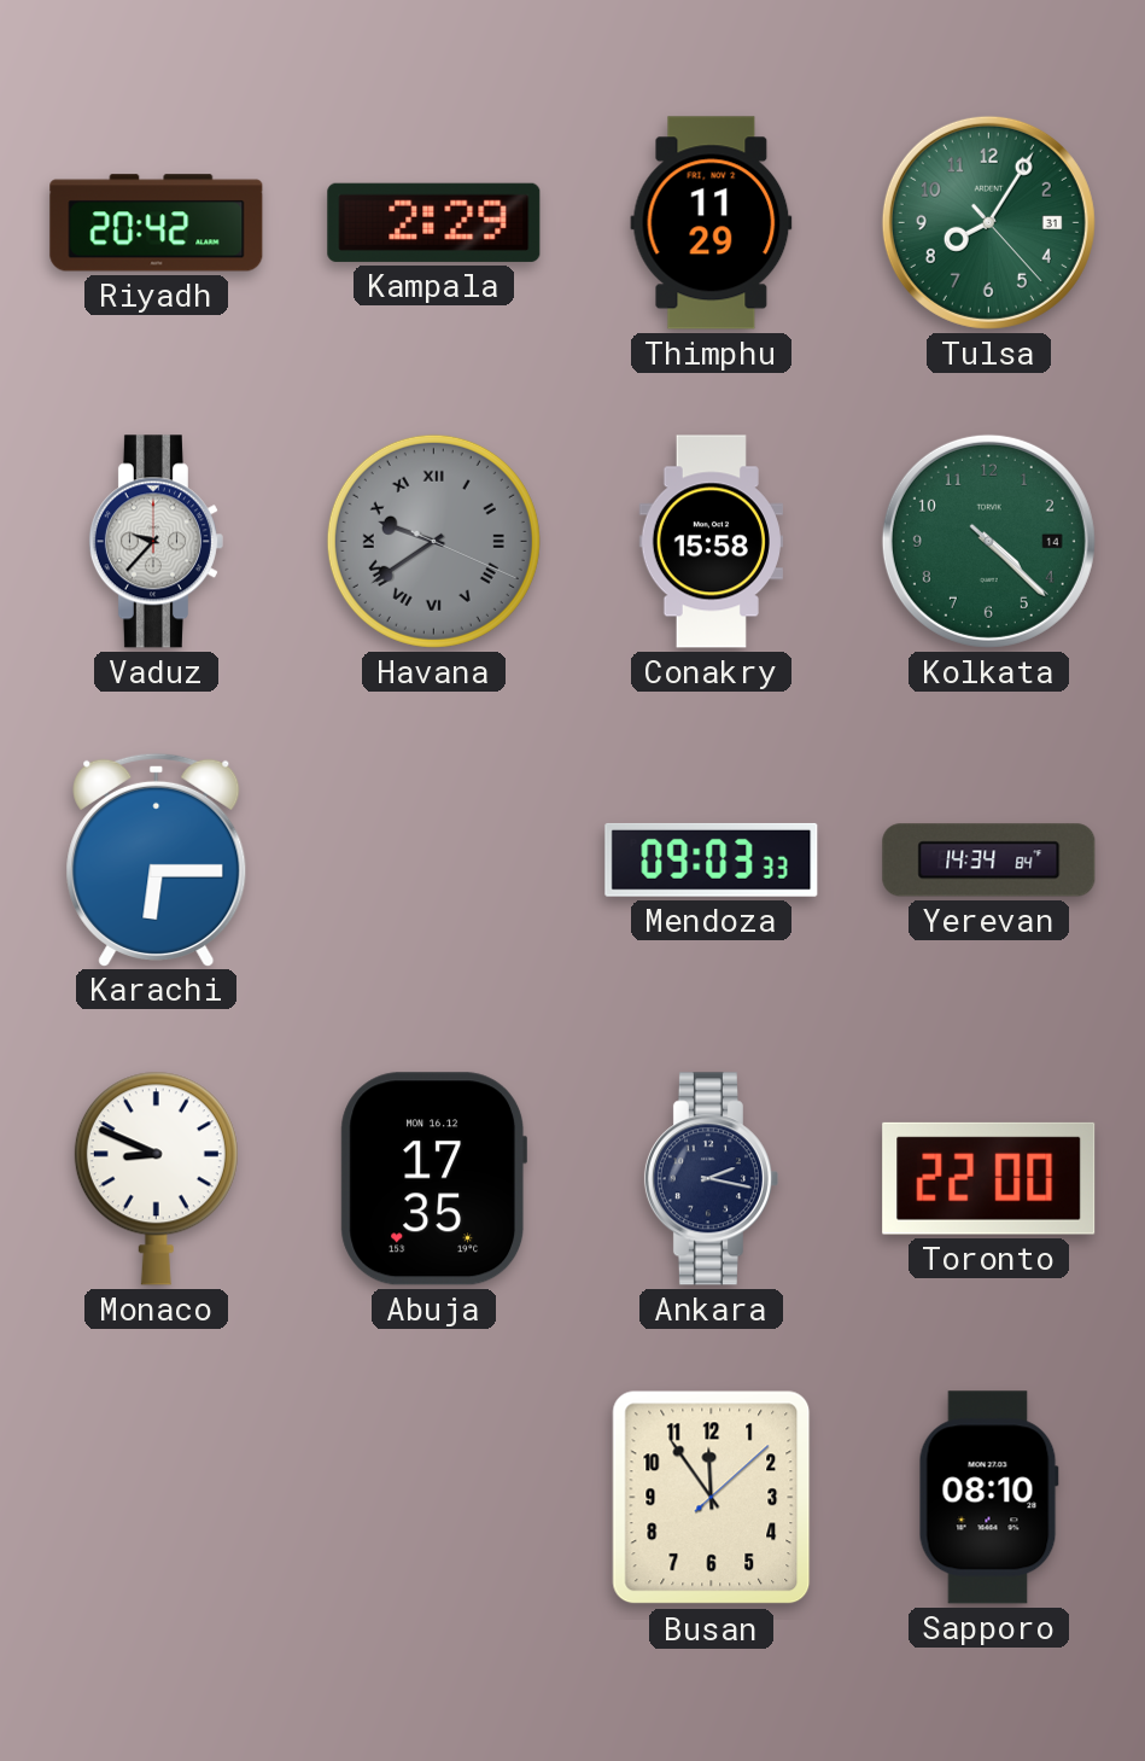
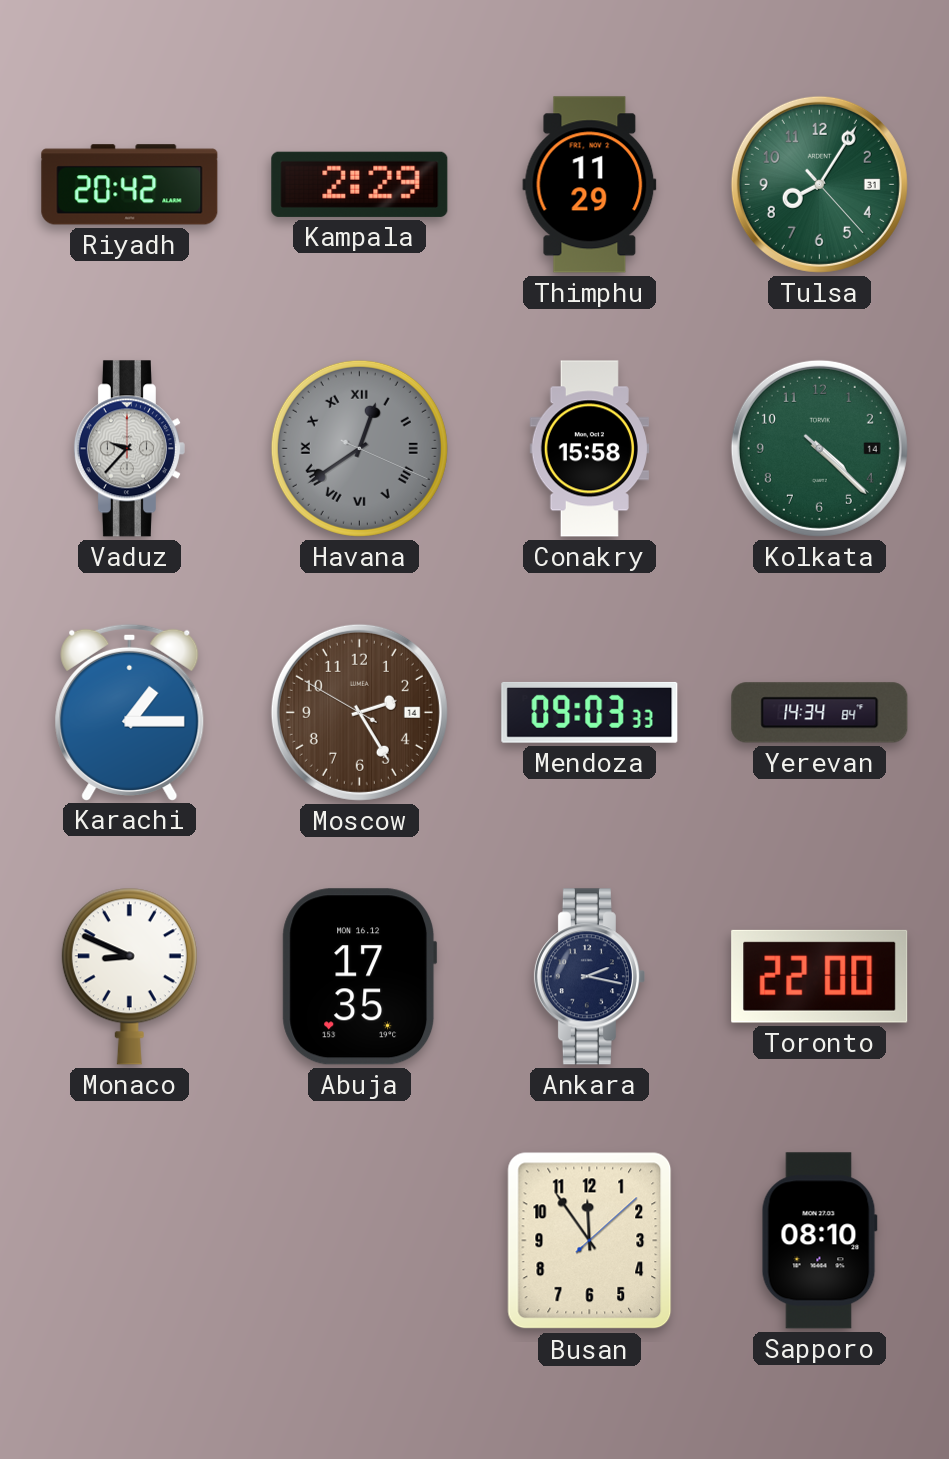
Havana: 9:39 -> 12:39 (359, 448)
Karachi: 6:15 -> 1:15 (130, 712)
Moscow: none -> 2:24 (359, 712)
